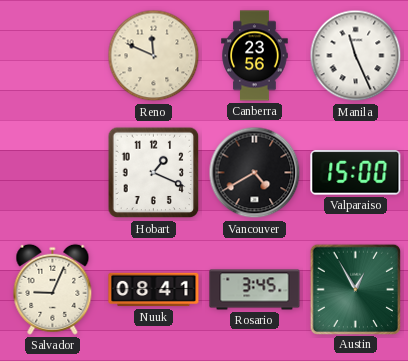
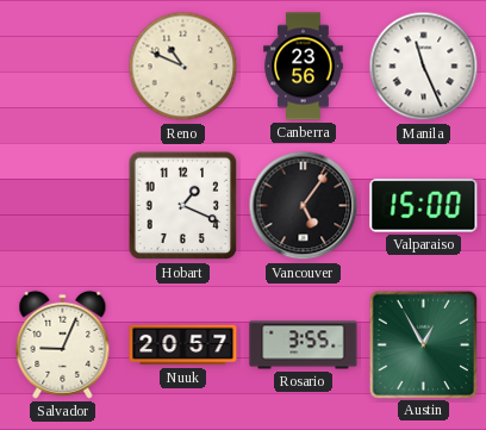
Reno: 11:49 -> 10:49 (183, 67)
Vancouver: 4:40 -> 5:06 (304, 206)
Nuuk: 08:41 -> 20:57 (183, 345)
Rosario: 3:45 -> 3:55 (304, 345)
